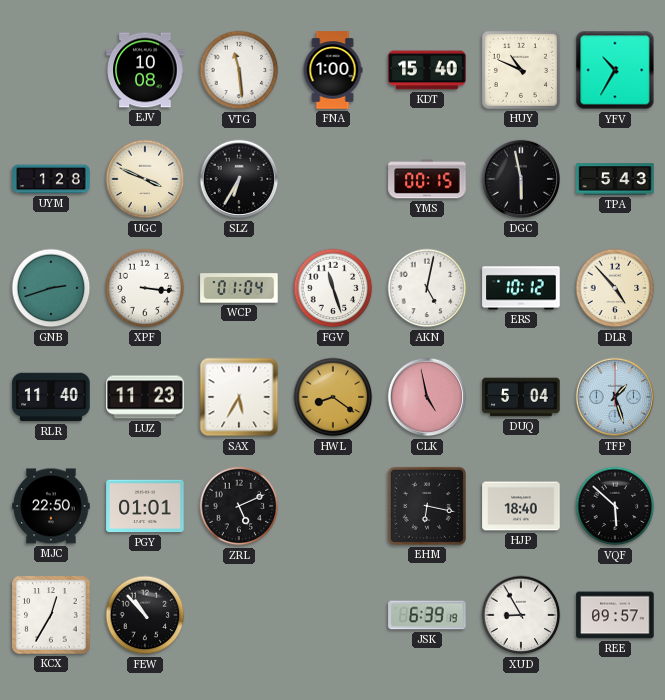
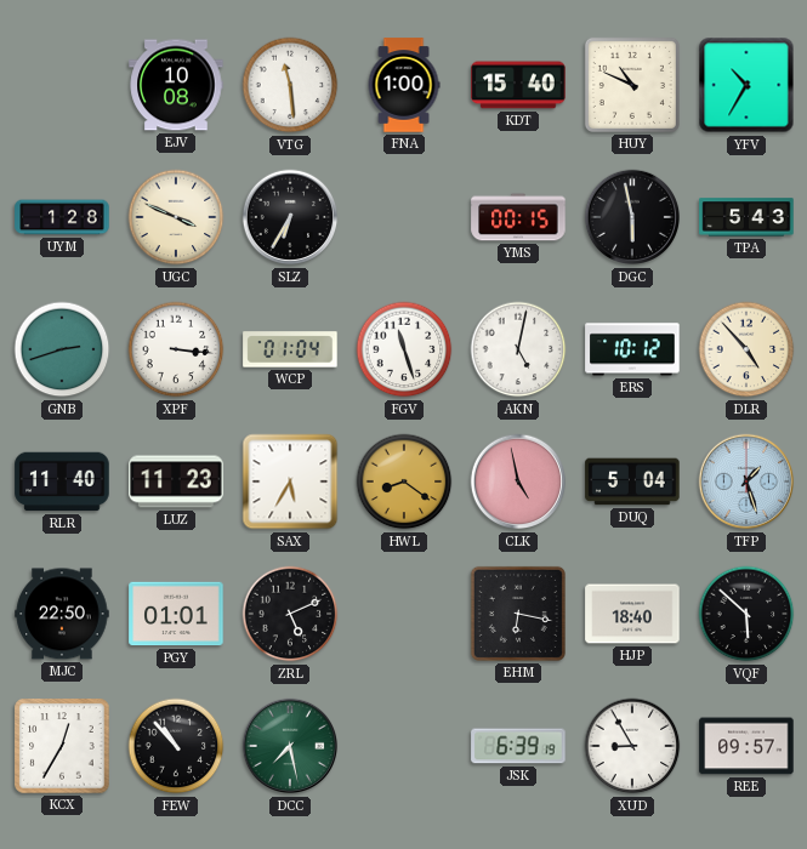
DCC: none -> 7:28 (290, 746)
